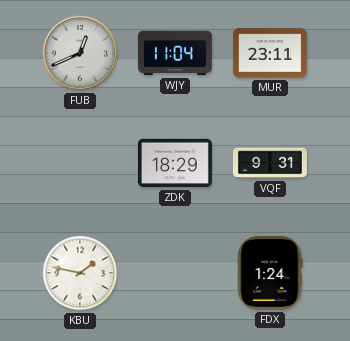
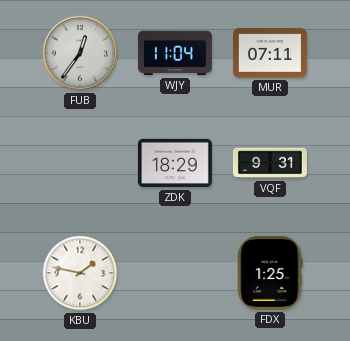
FUB: 12:41 -> 12:36 (80, 53)
MUR: 23:11 -> 07:11 (270, 53)
FDX: 1:24 -> 1:25 (270, 273)
